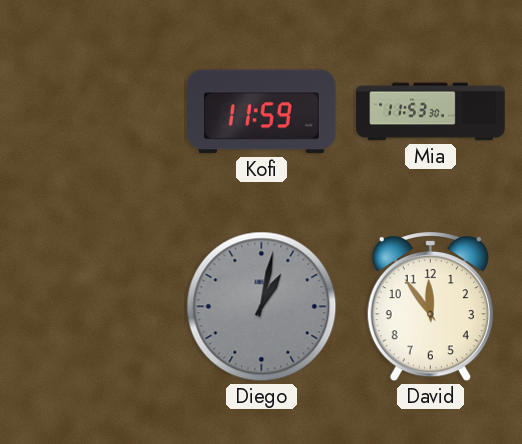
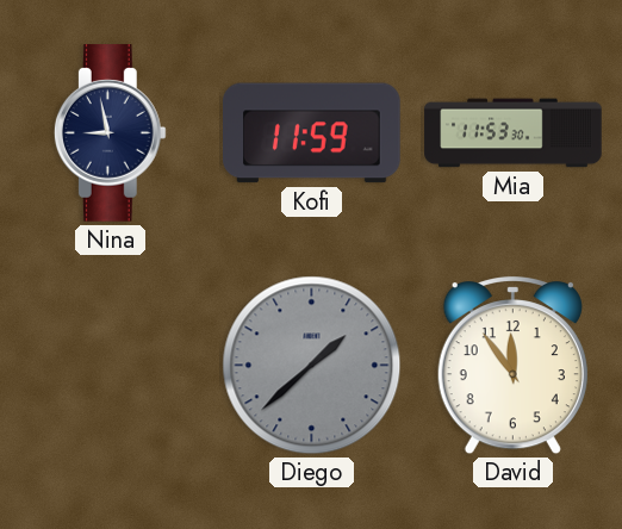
Nina: none -> 8:58 (110, 133)
Diego: 1:02 -> 1:38 (312, 366)
